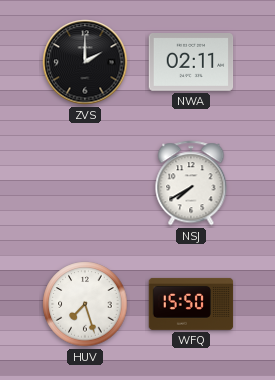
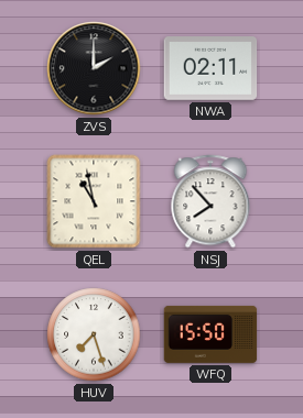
QEL: none -> 10:58 (94, 201)
NSJ: 7:40 -> 7:53 (210, 201)
